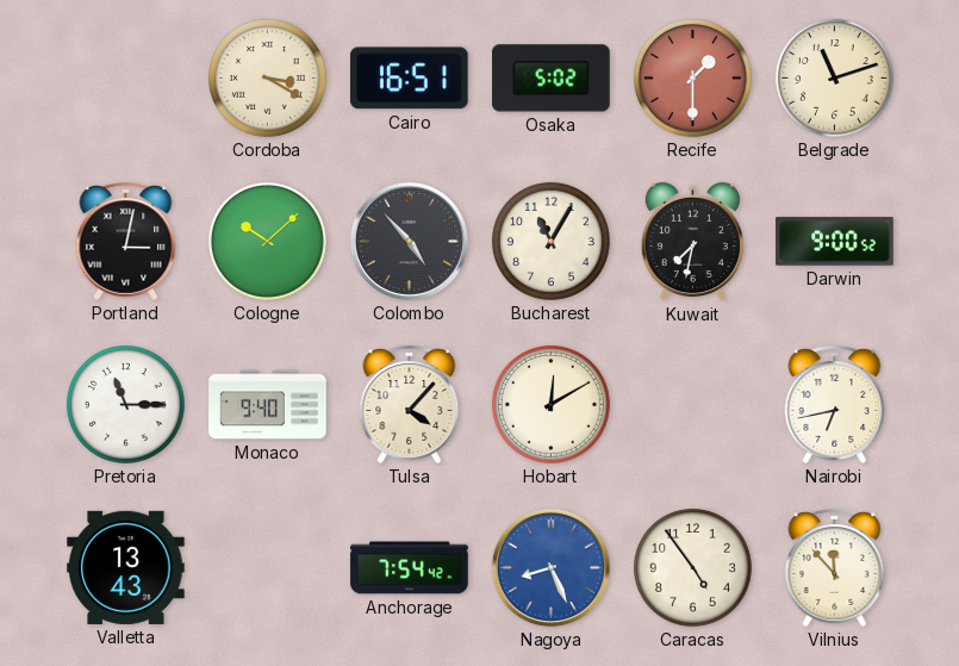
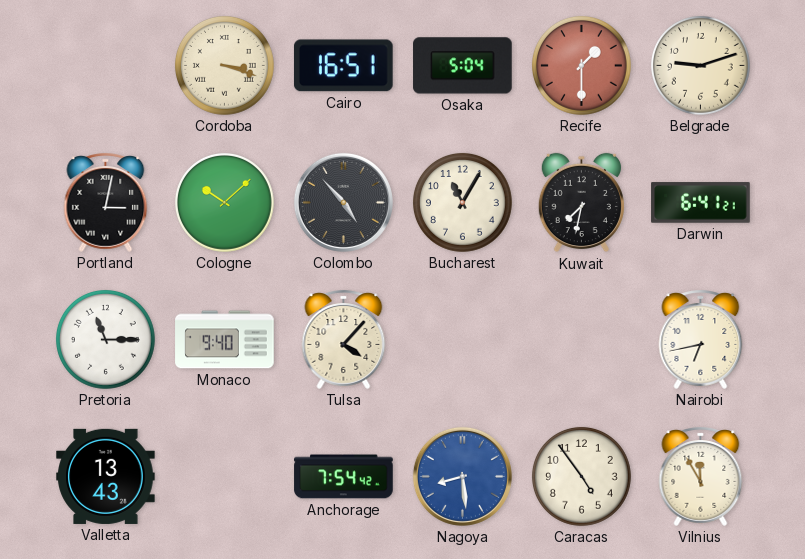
Cordoba: 3:20 -> 3:18 (225, 66)
Osaka: 5:02 -> 5:04 (463, 66)
Belgrade: 11:12 -> 9:12 (701, 66)
Darwin: 9:00 -> 6:41 (701, 203)
Hobart: 12:10 -> none (552, 405)
Nagoya: 8:26 -> 8:29 (462, 476)
Vilnius: 11:53 -> 11:55 (701, 476)
